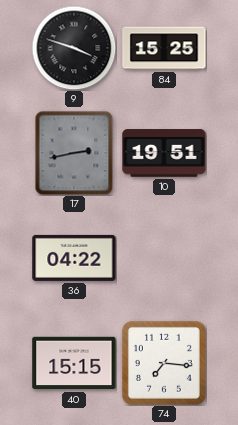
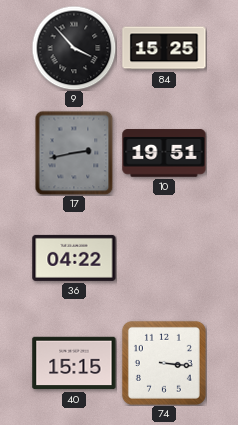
9: 3:48 -> 3:53 (74, 48)
74: 7:16 -> 3:16 (164, 363)
